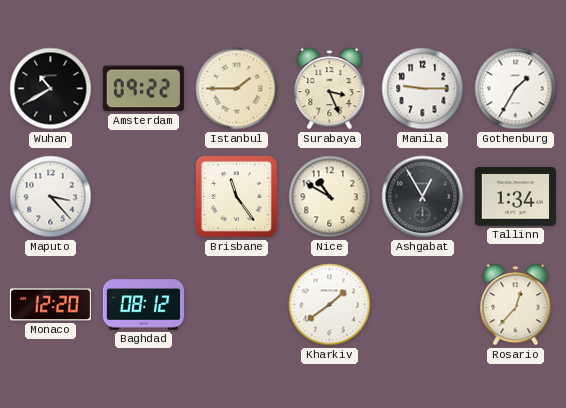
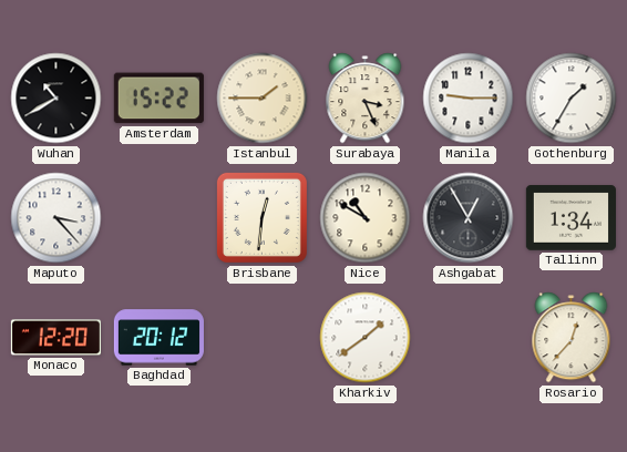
Amsterdam: 09:22 -> 15:22 (158, 99)
Brisbane: 11:24 -> 12:31 (261, 217)
Baghdad: 08:12 -> 20:12 (158, 338)
